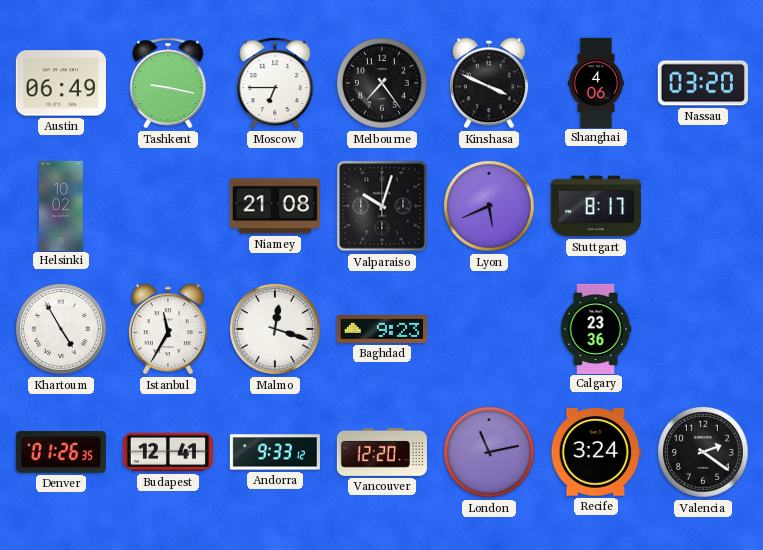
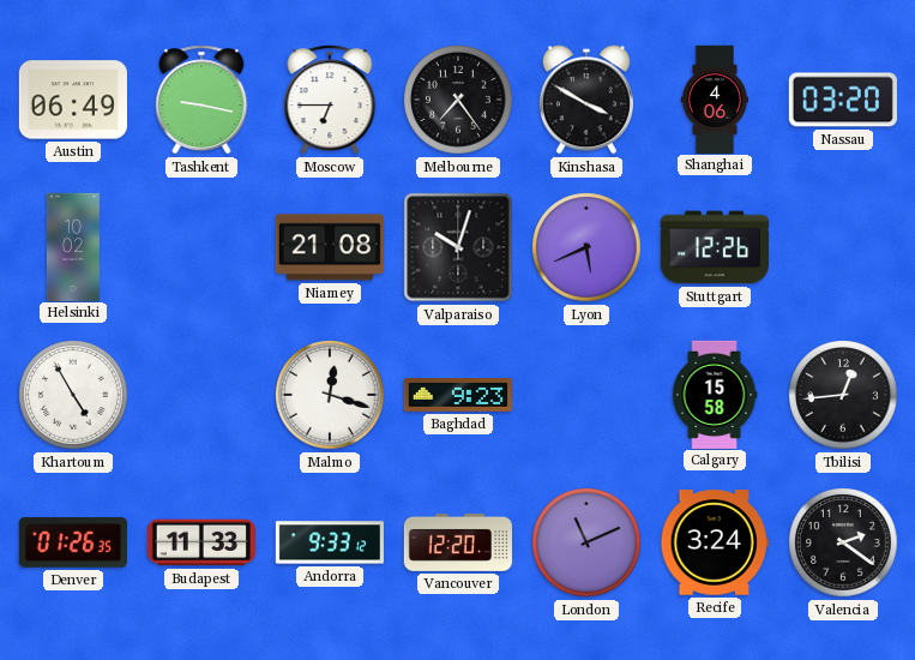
Kinshasa: 3:49 -> 3:50 (586, 100)
Stuttgart: 8:17 -> 12:26 (714, 247)
Istanbul: 11:35 -> none (168, 329)
Calgary: 23:36 -> 15:58 (715, 394)
Tbilisi: none -> 12:44 (843, 395)
Budapest: 12:41 -> 11:33 (201, 542)
London: 11:13 -> 11:11 (586, 542)
